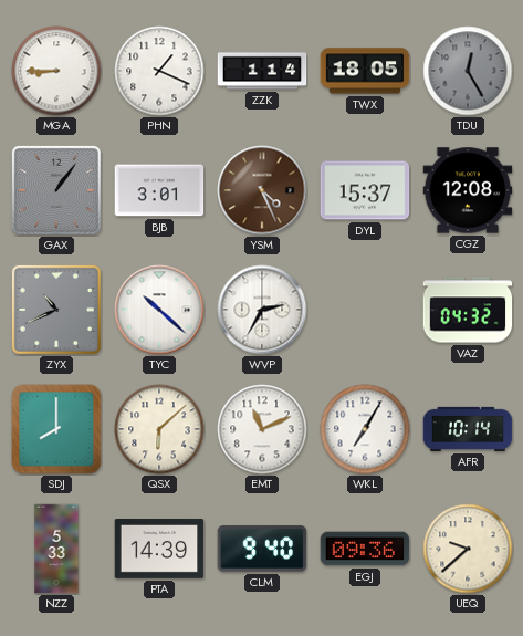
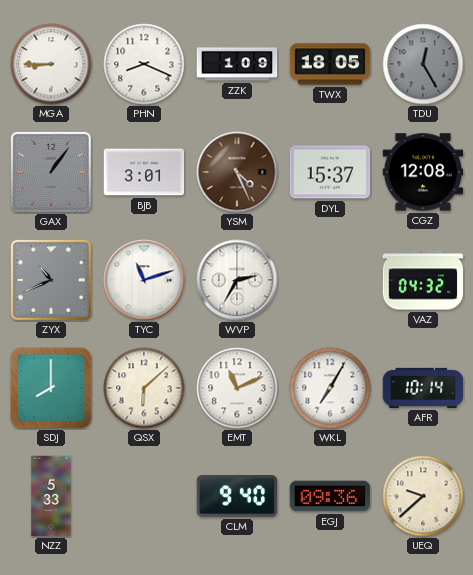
PHN: 1:19 -> 8:19 (144, 64)
ZZK: 1:14 -> 1:09 (237, 64)
TYC: 10:22 -> 11:12 (144, 280)
PTA: 14:39 -> none (159, 550)
